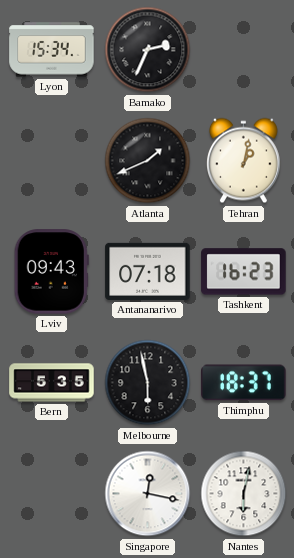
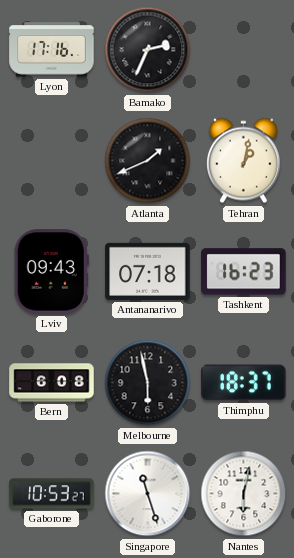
Lyon: 15:34 -> 17:16 (52, 50)
Bern: 5:35 -> 6:08 (52, 383)
Gaborone: none -> 10:53 (52, 494)
Singapore: 12:17 -> 11:27 (148, 494)
